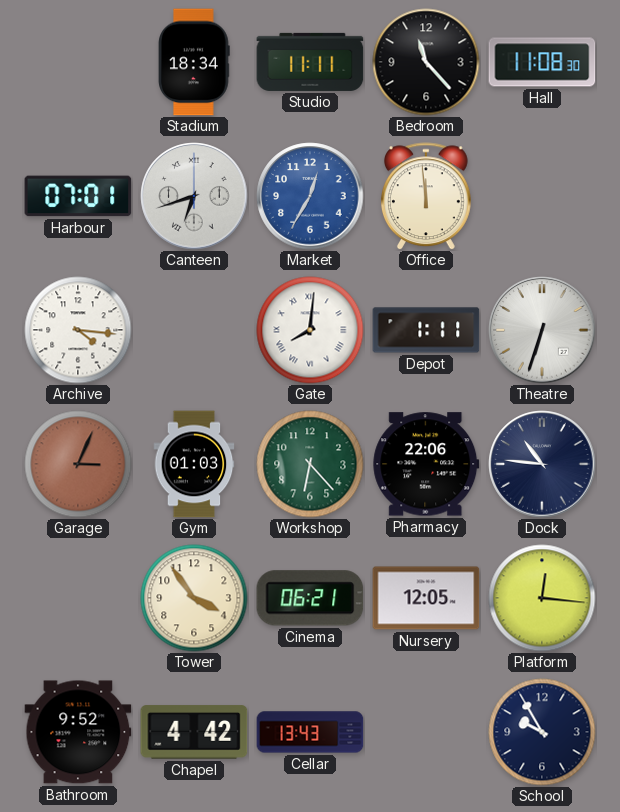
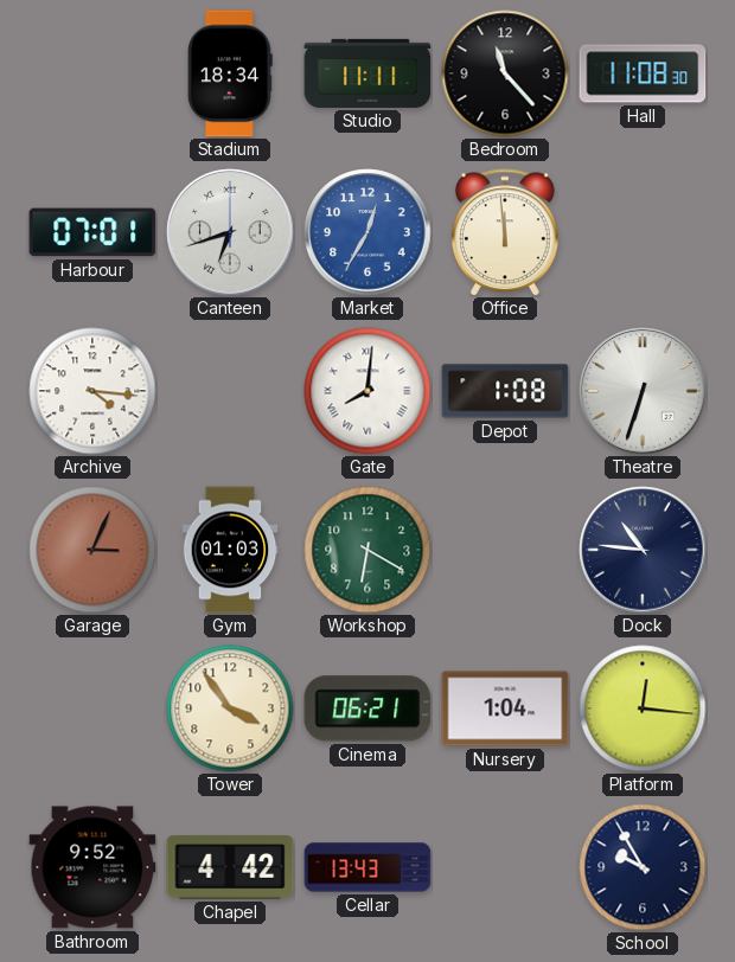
Depot: 1:11 -> 1:08 (505, 391)
Workshop: 6:23 -> 6:20 (367, 550)
Pharmacy: 22:06 -> none (426, 464)
Nursery: 12:05 -> 1:04 (505, 708)
